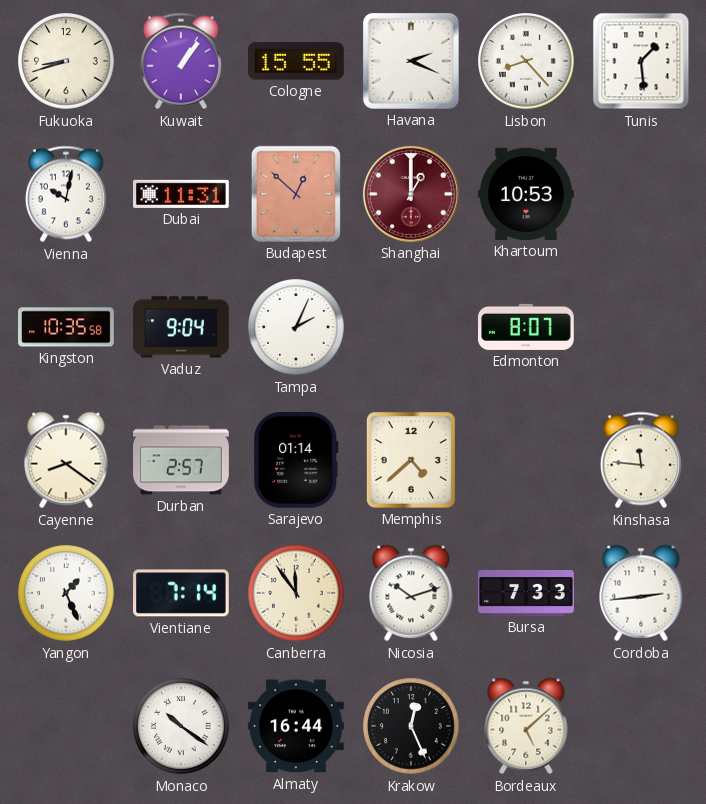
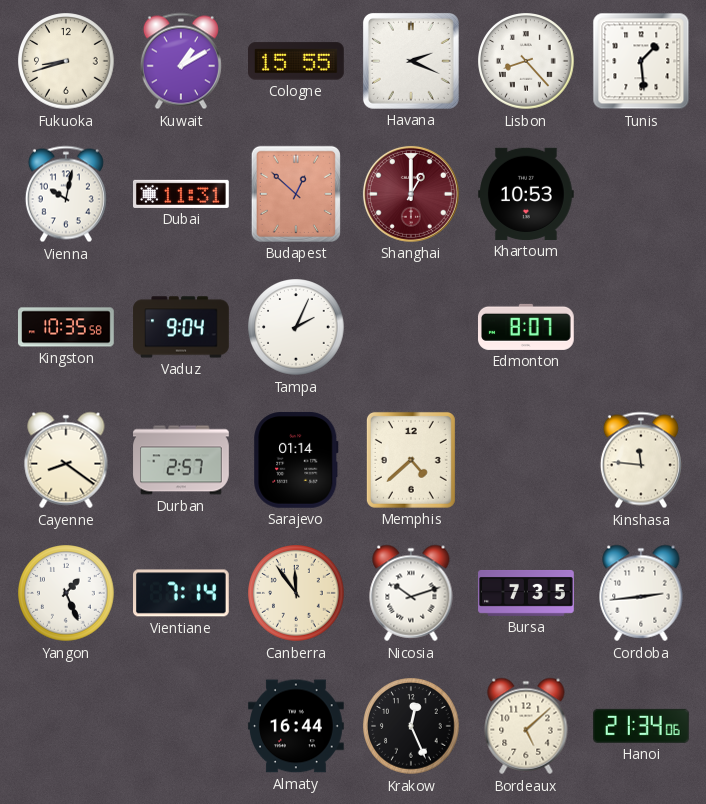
Kuwait: 1:06 -> 1:10 (181, 61)
Bursa: 7:33 -> 7:35 (526, 593)
Monaco: 10:21 -> none (181, 726)
Hanoi: none -> 21:34 (642, 726)
